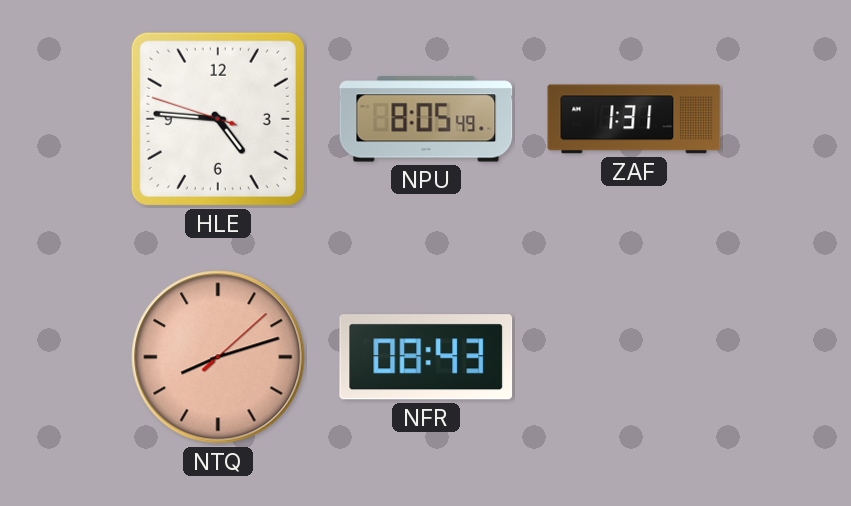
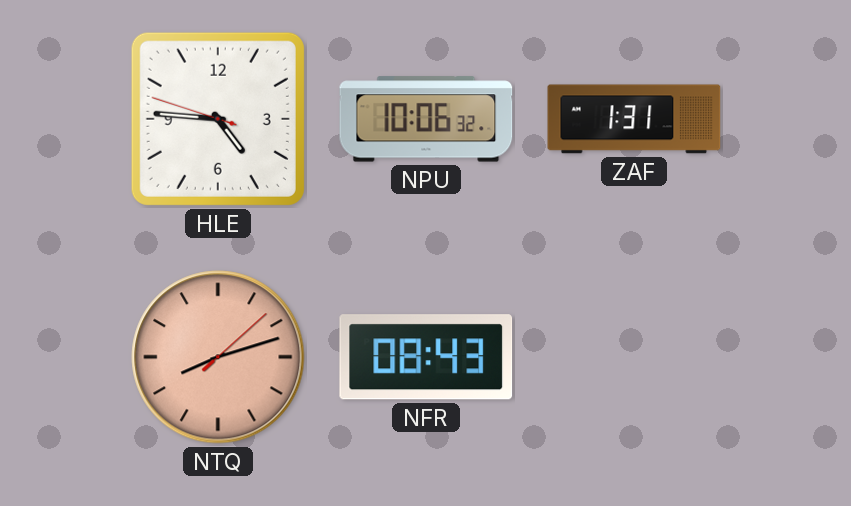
NPU: 8:05 -> 10:06 (426, 119)
